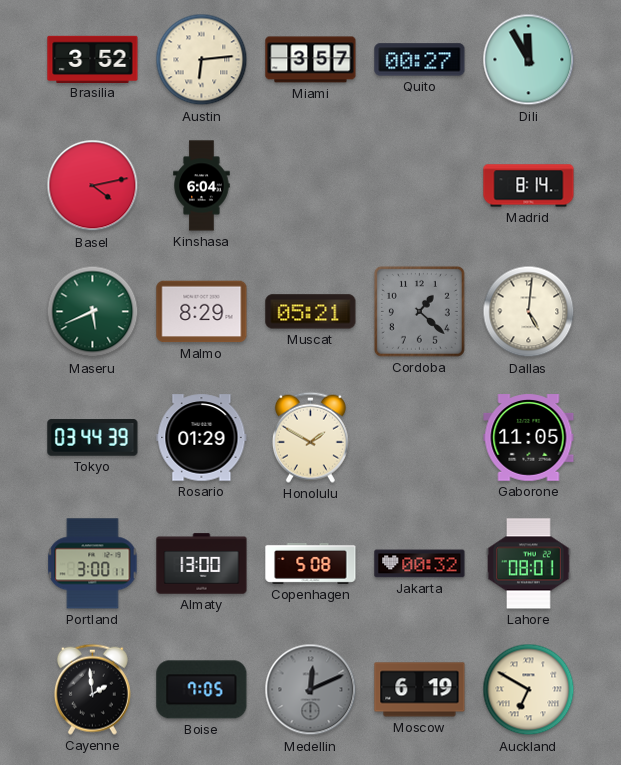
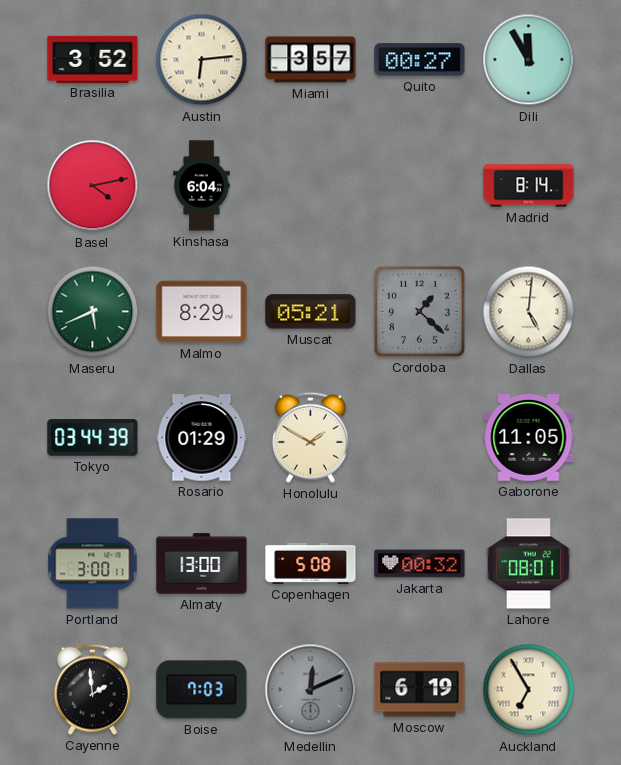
Boise: 7:05 -> 7:03 (202, 690)
Auckland: 6:50 -> 6:55 (529, 690)
